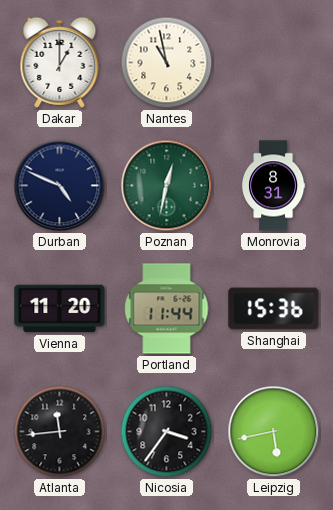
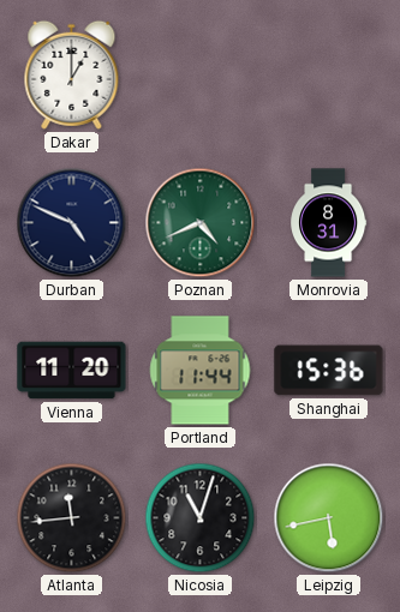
Nantes: 10:58 -> none (167, 63)
Poznan: 12:32 -> 4:41 (201, 223)
Nicosia: 3:36 -> 11:03 (201, 518)
